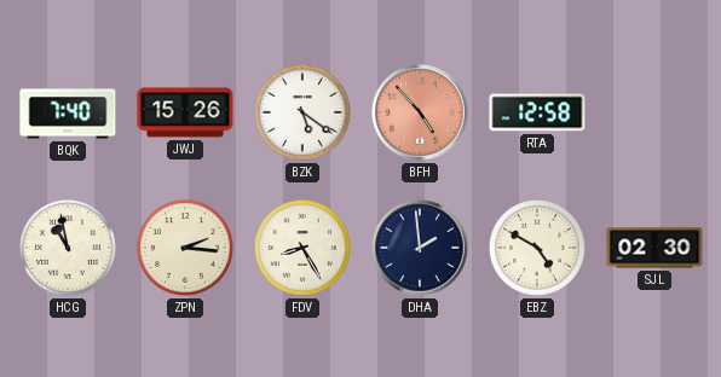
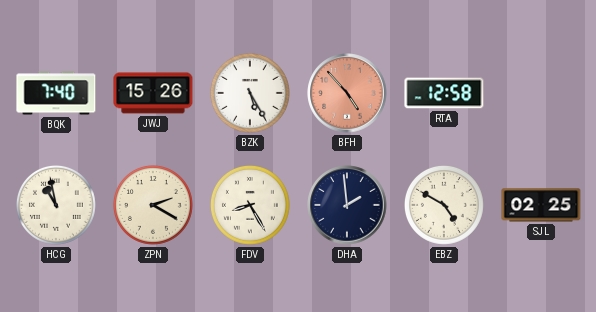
BZK: 5:21 -> 5:25 (250, 93)
ZPN: 2:16 -> 2:20 (153, 205)
SJL: 02:30 -> 02:25 (541, 205)
